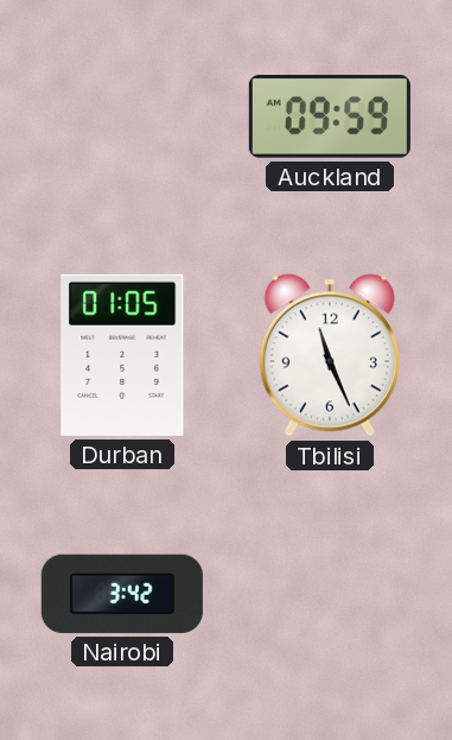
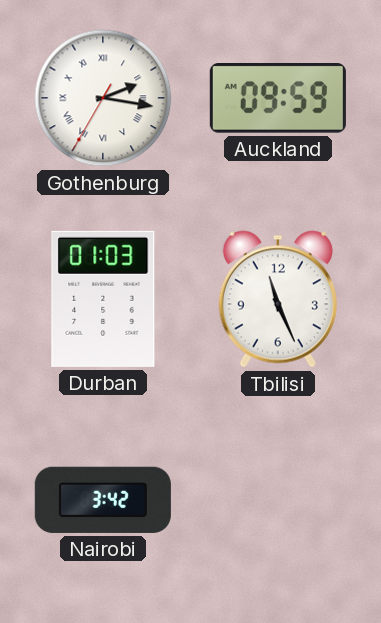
Gothenburg: none -> 2:16 (103, 98)
Durban: 01:05 -> 01:03 (103, 299)
